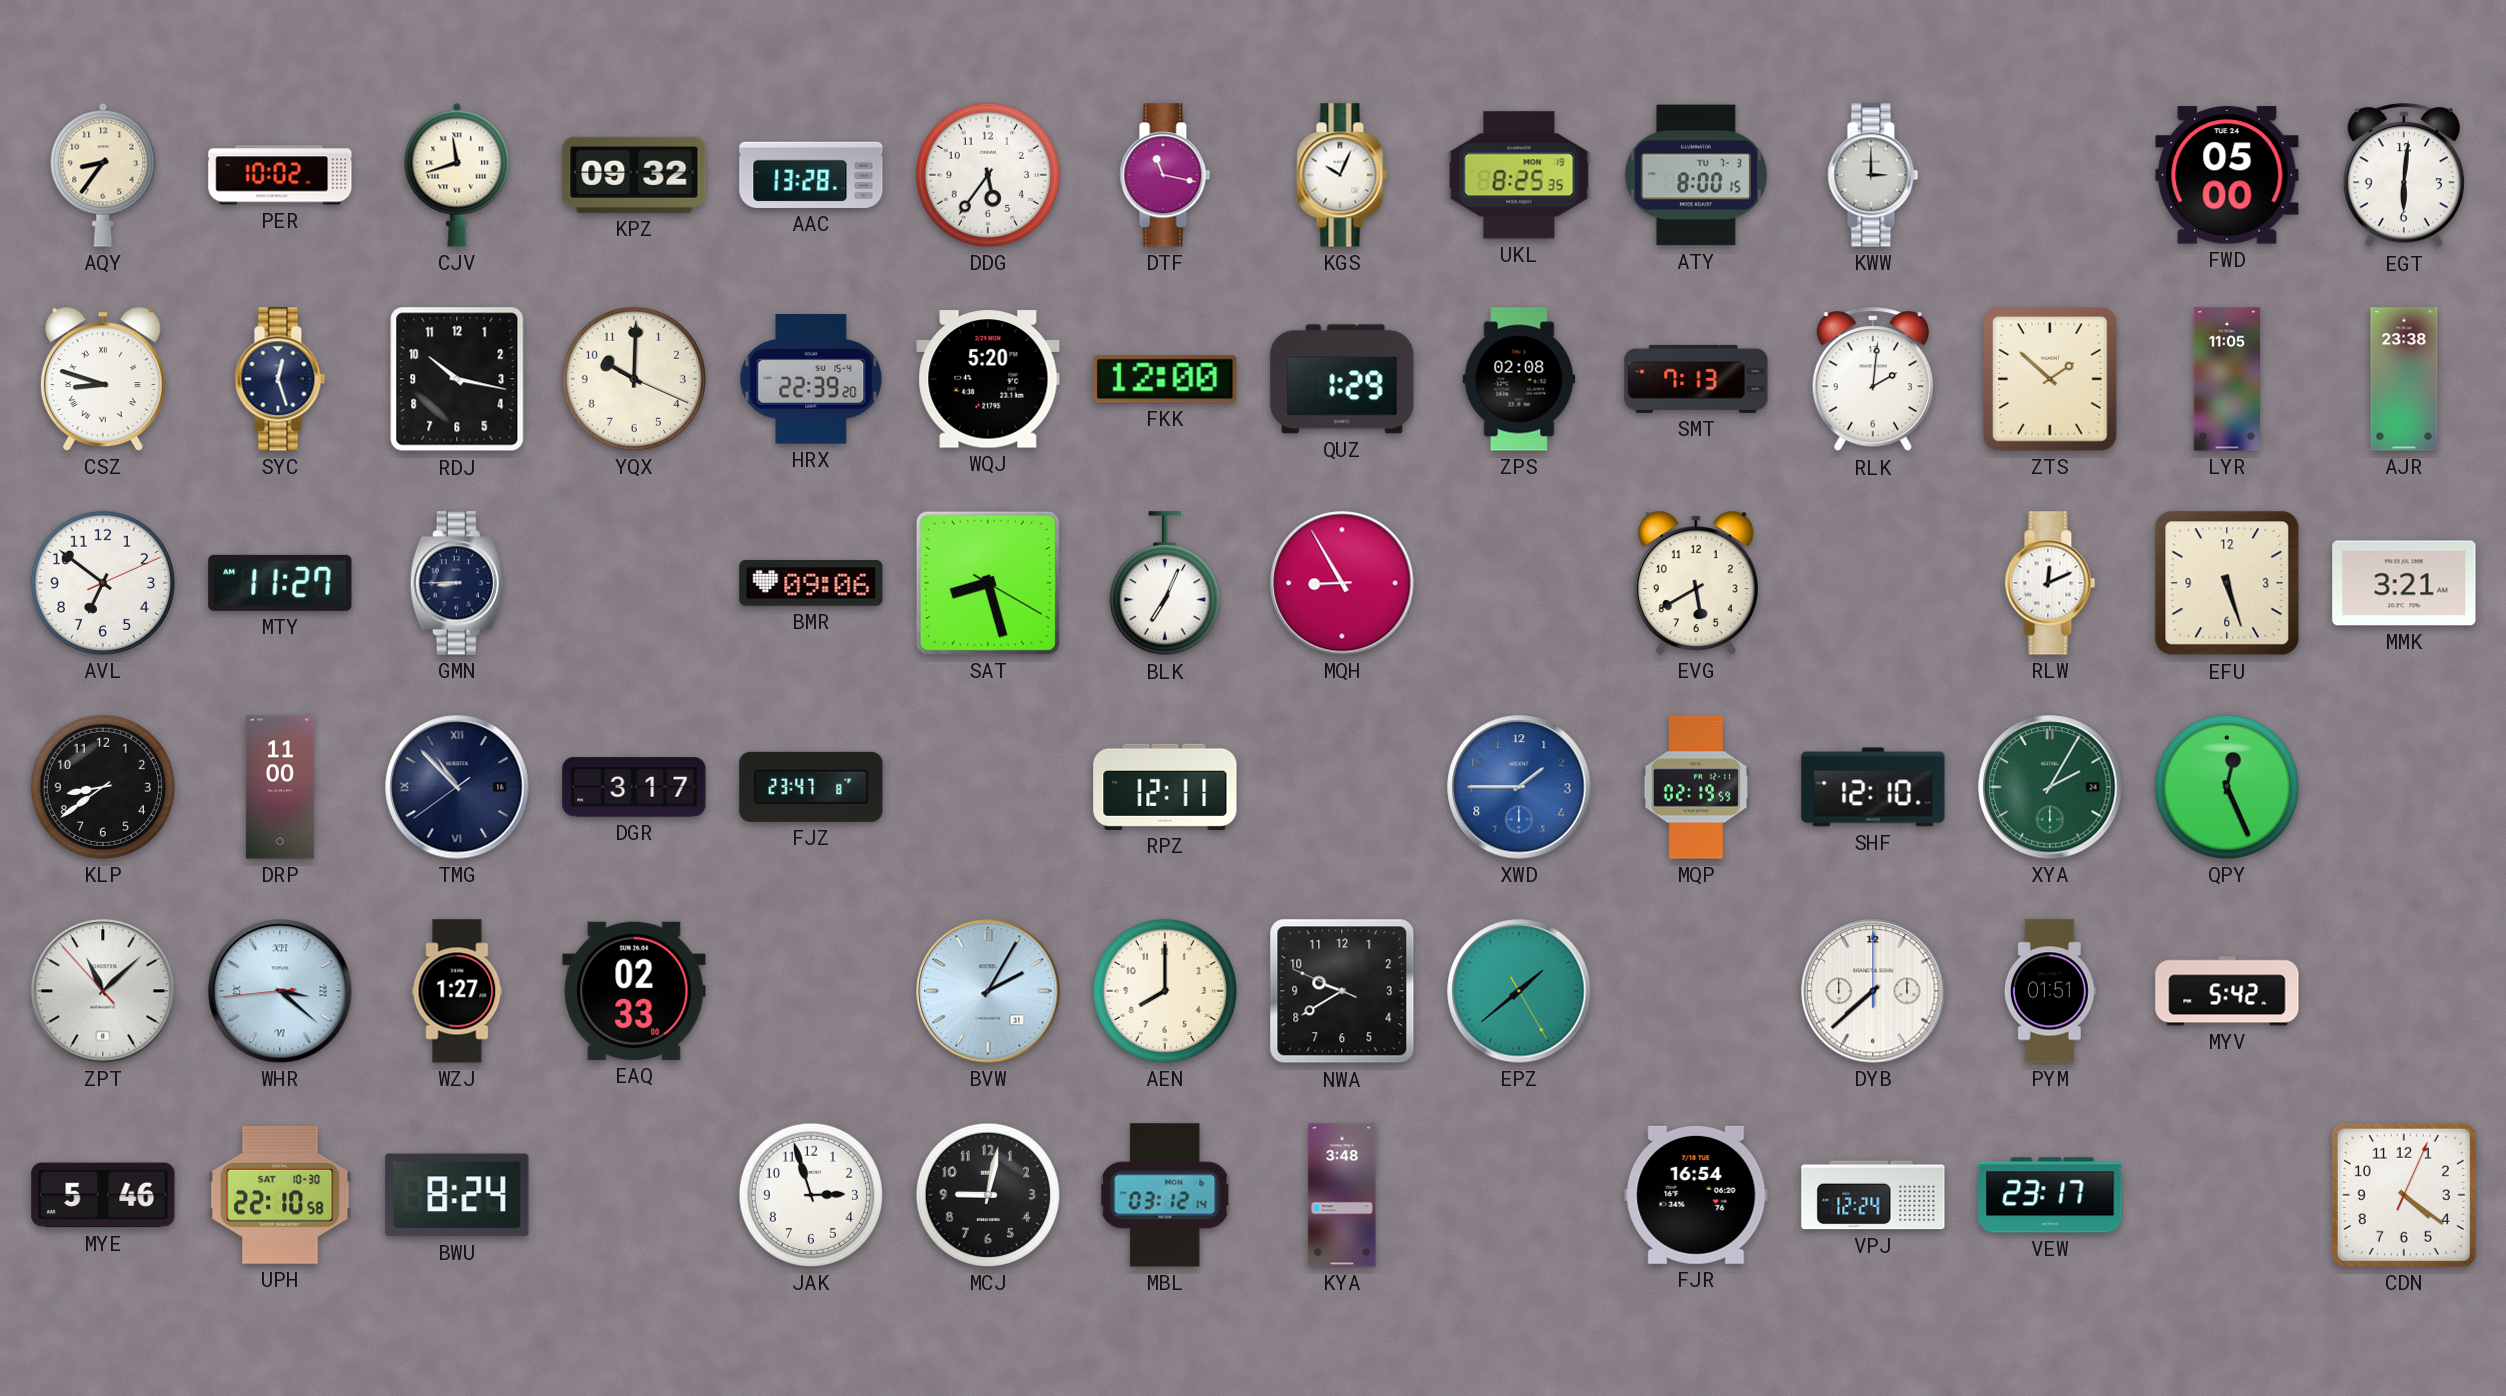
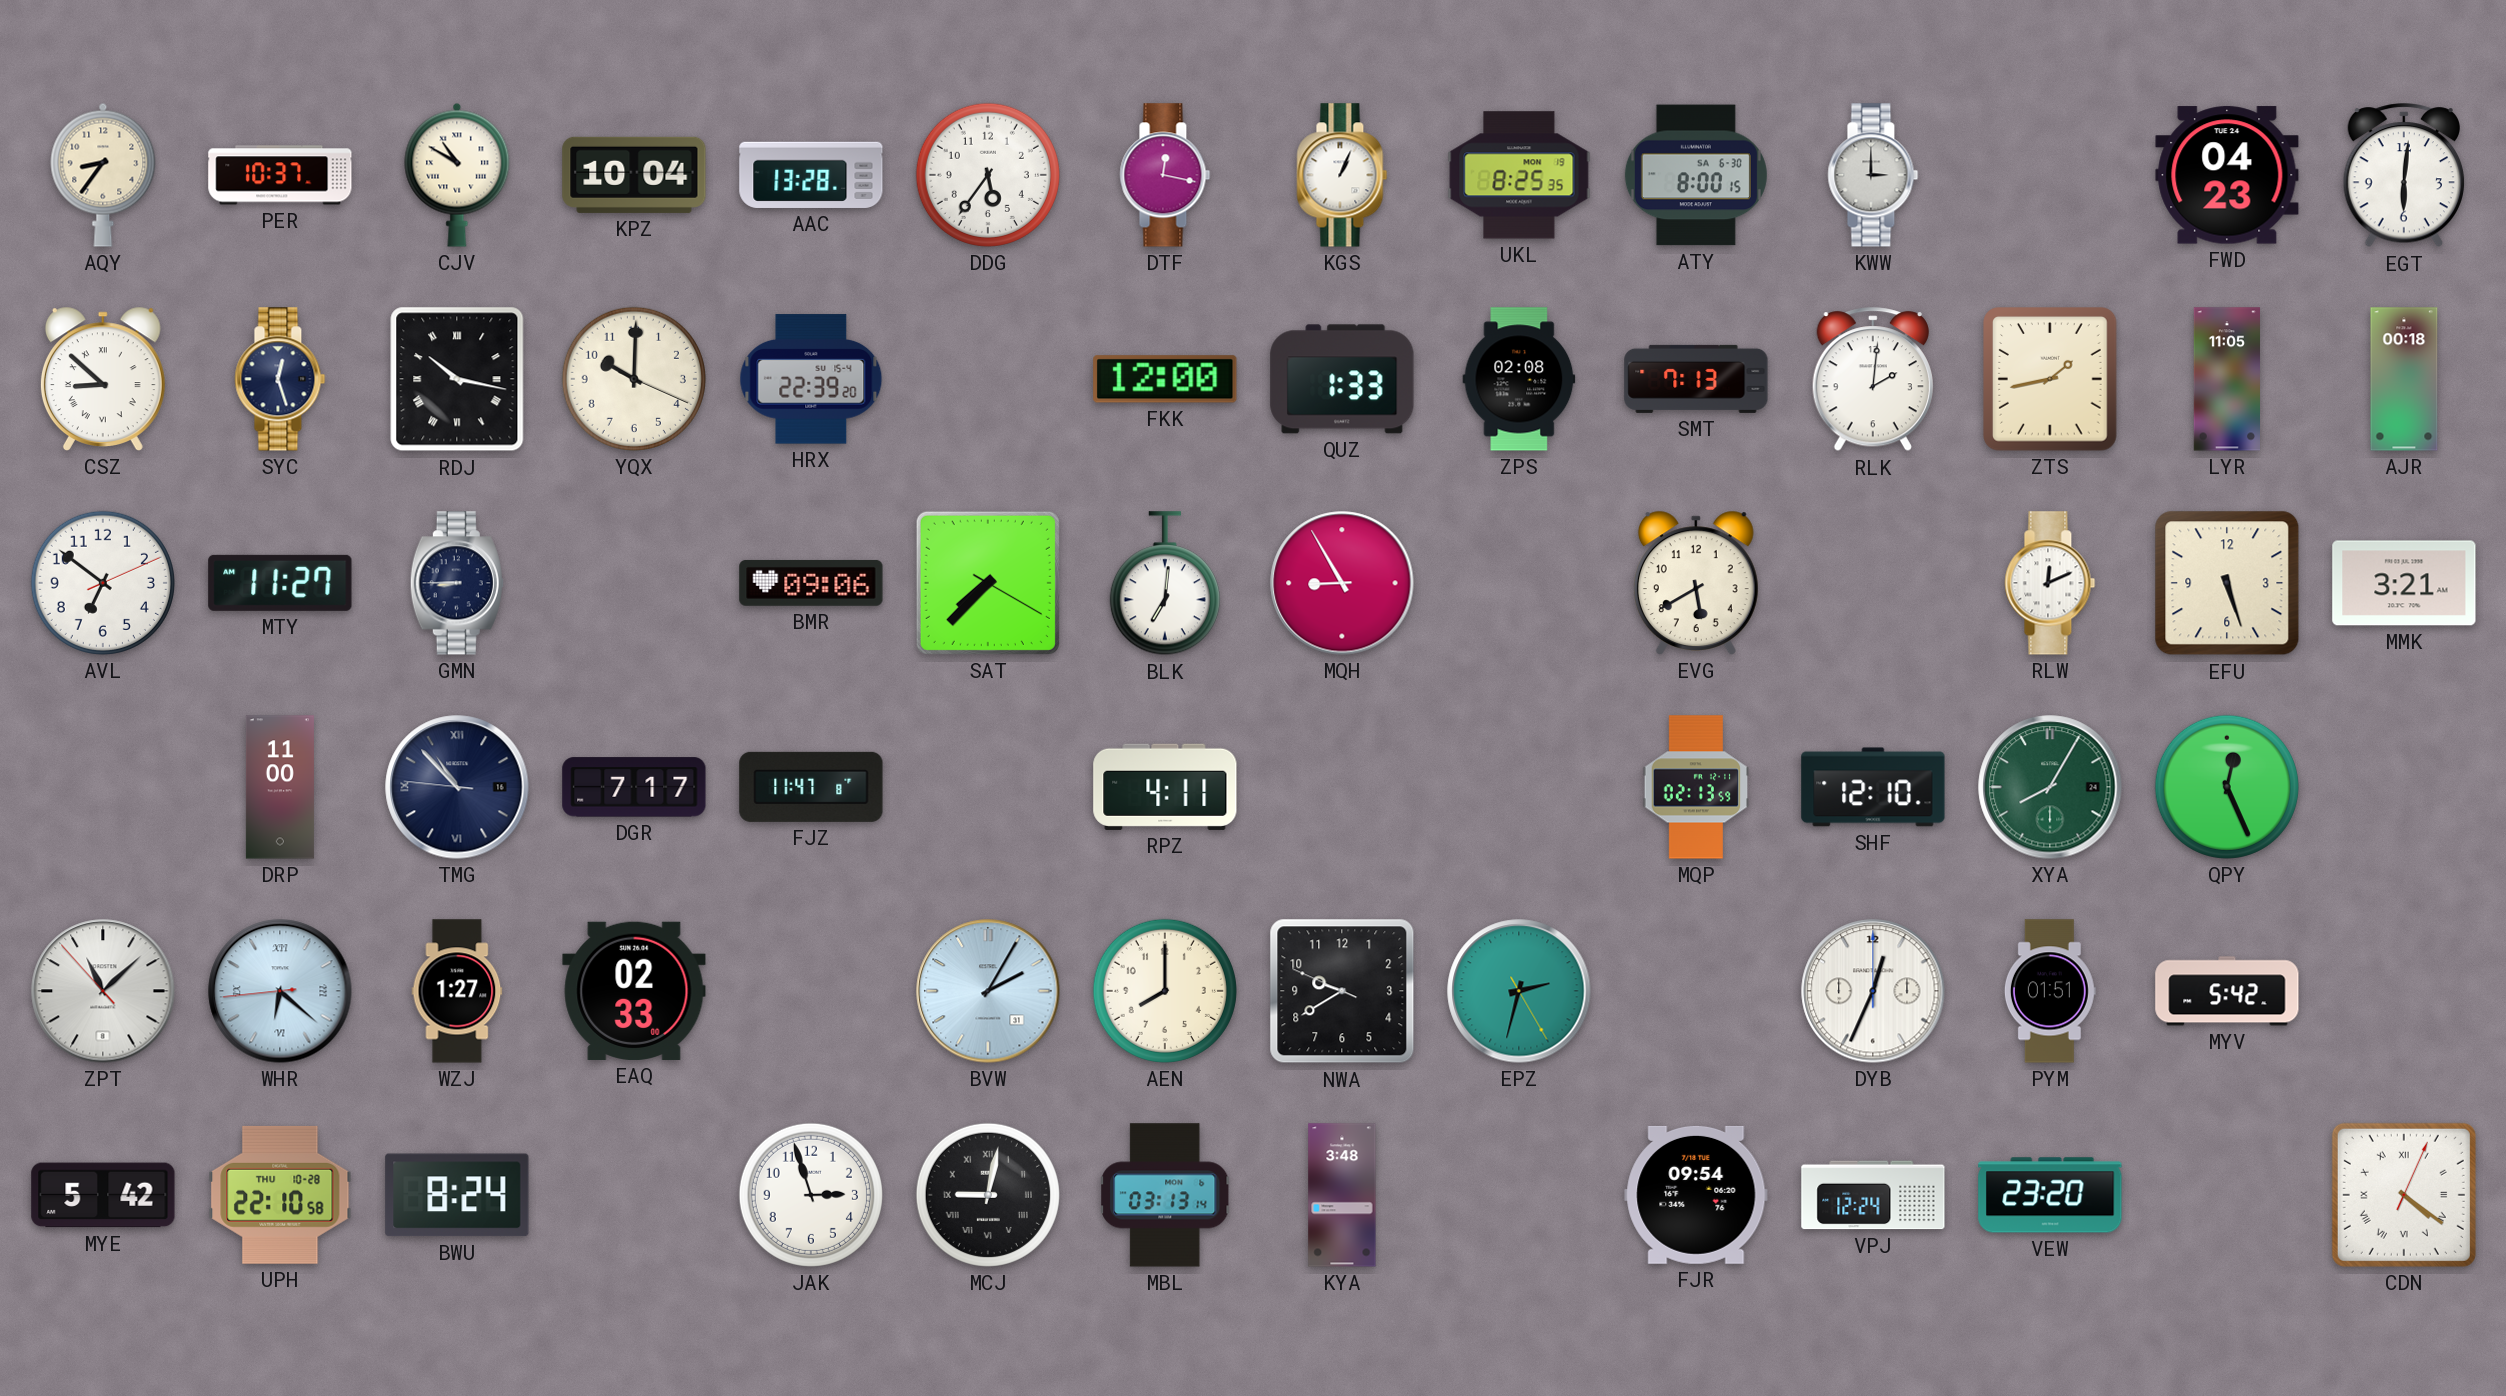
PER: 10:02 -> 10:37 (280, 175)
CJV: 11:42 -> 10:50 (457, 175)
KPZ: 09:32 -> 10:04 (634, 175)
DTF: 11:17 -> 12:17 (1165, 175)
KGS: 10:04 -> 1:04 (1342, 175)
ATY date: TU 7-3 -> SA 6-30 (1696, 175)
FWD: 05:00 -> 04:23 (2227, 175)
CSZ: 8:48 -> 8:52 (103, 379)
RDJ numerals: Arabic -> Roman (457, 379)
WQJ: 5:20 -> none (988, 379)
QUZ: 1:29 -> 1:33 (1342, 379)
ZTS: 1:52 -> 1:43 (2050, 379)
AJR: 23:38 -> 00:18 (2404, 379)
SAT: 8:27 -> 7:37 (988, 583)
BLK: 7:04 -> 7:01 (1165, 584)
KLP: 8:39 -> none (103, 787)
TMG: 10:52:39 -> 10:52:46 (457, 787)
DGR: 3:17 -> 7:17 (634, 787)
FJZ: 23:47 -> 11:47 (811, 787)
RPZ: 12:11 -> 4:11 (1165, 787)
XWD: 1:45 -> none (1519, 787)
MQP: 02:19 -> 02:13 (1696, 787)
XYA: 2:05 -> 8:05 (2050, 787)
WHR: 3:21 -> 6:21 (280, 991)
EPZ: 1:38 -> 2:32 (1519, 991)
DYB: 7:38 -> 12:34 (1873, 991)
MYE: 5:46 -> 5:42 (103, 1195)
UPH date: SAT 10-30 -> THU 10-28 (280, 1195)
MCJ numerals: Arabic -> Roman (988, 1195)
MBL: 03:12 -> 03:13 (1166, 1195)
FJR: 16:54 -> 09:54 (1696, 1195)
VEW: 23:17 -> 23:20 (2050, 1195)
CDN numerals: Arabic -> Roman (2404, 1195)
